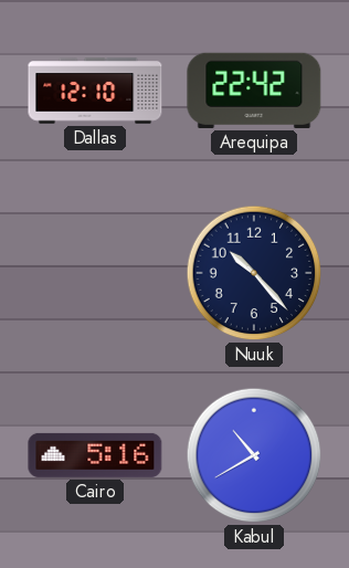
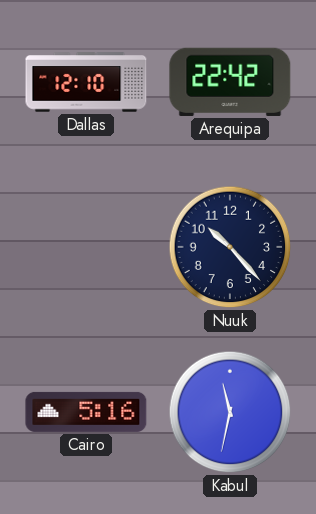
Kabul: 10:40 -> 11:32 (230, 412)
